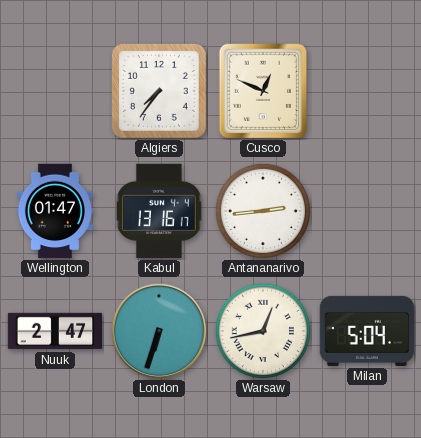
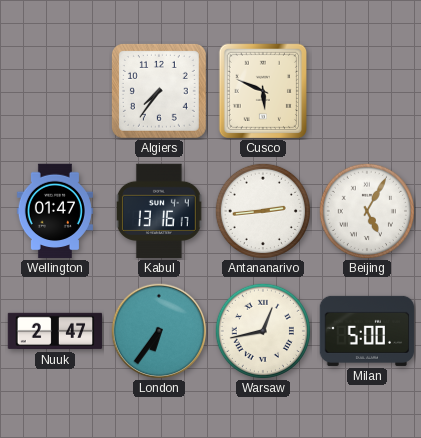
Cusco: 12:49 -> 5:49 (262, 90)
Beijing: none -> 5:05 (367, 211)
London: 6:33 -> 6:36 (159, 331)
Milan: 5:04 -> 5:00 (367, 331)
